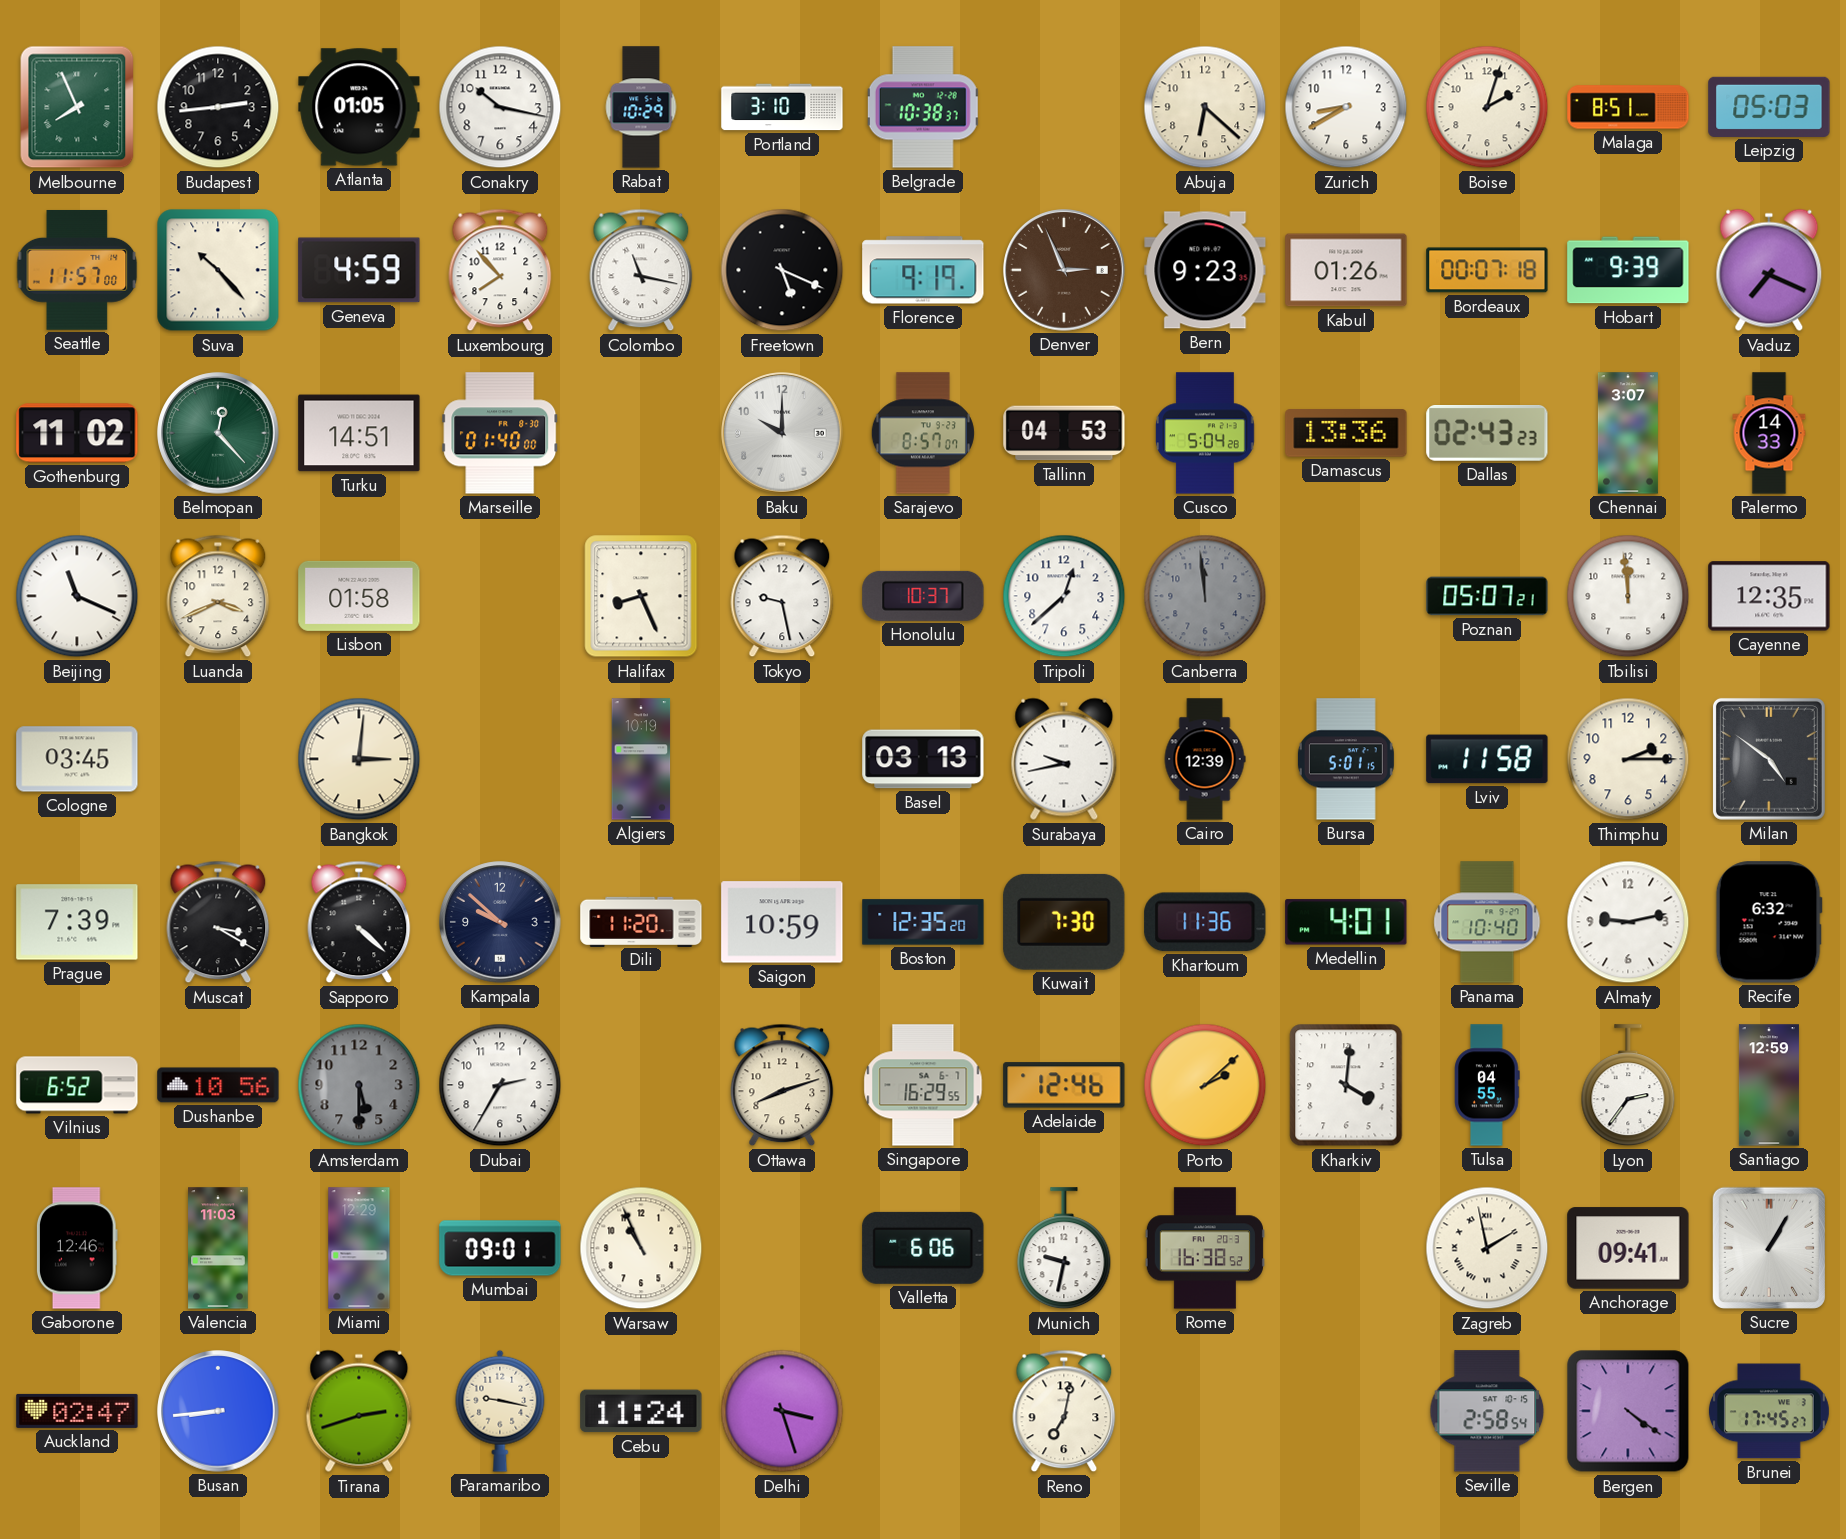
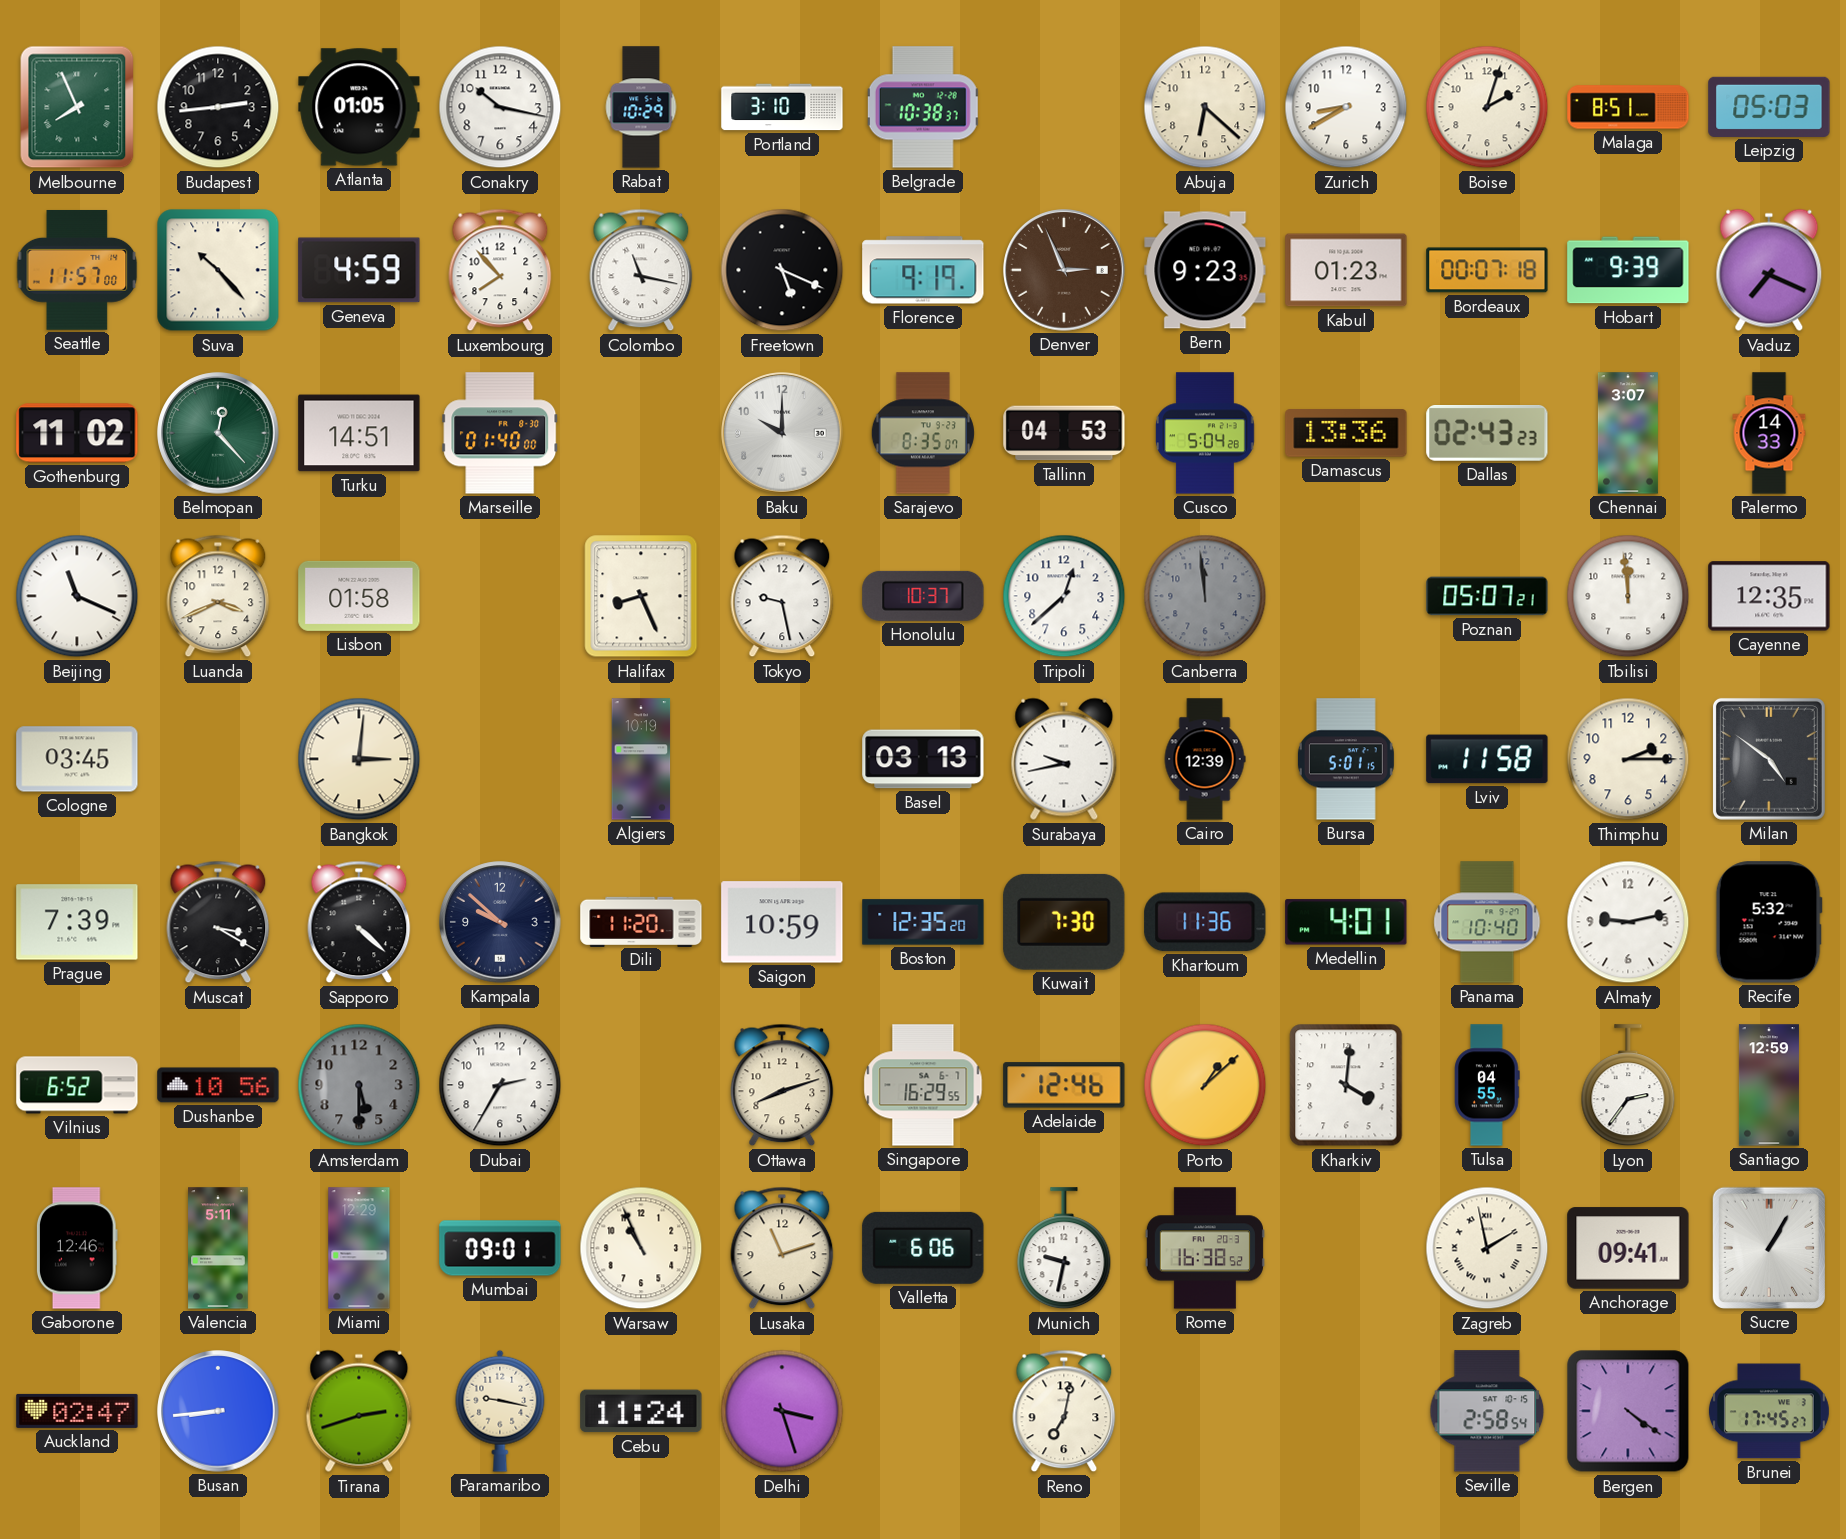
Kabul: 01:26 -> 01:23 (1346, 270)
Sarajevo: 8:57 -> 8:35 (923, 433)
Recife: 6:32 -> 5:32 (1769, 922)
Porto: 2:08 -> 1:08 (1205, 1085)
Valencia: 11:03 -> 5:11 (218, 1248)
Lusaka: none -> 11:12 (782, 1248)
